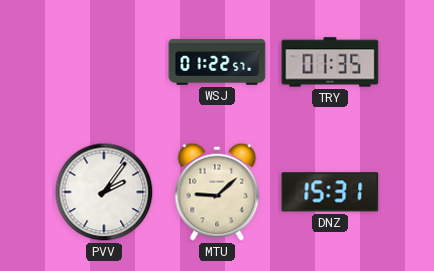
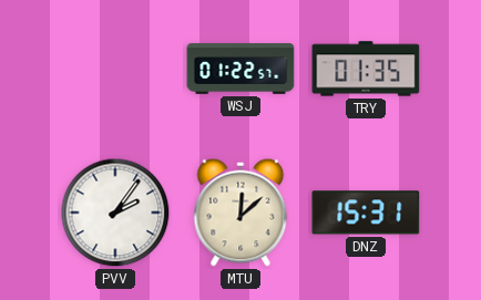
MTU: 9:08 -> 12:08 (240, 213)
